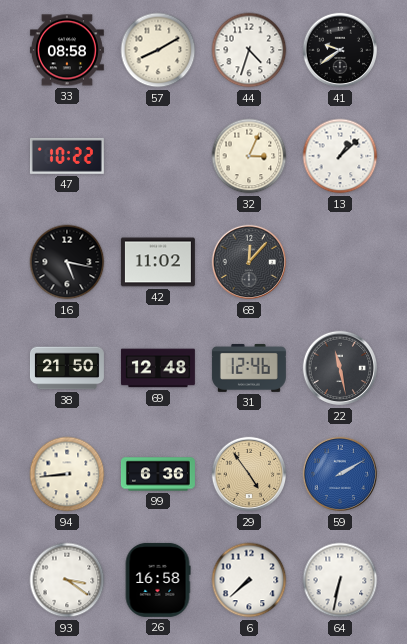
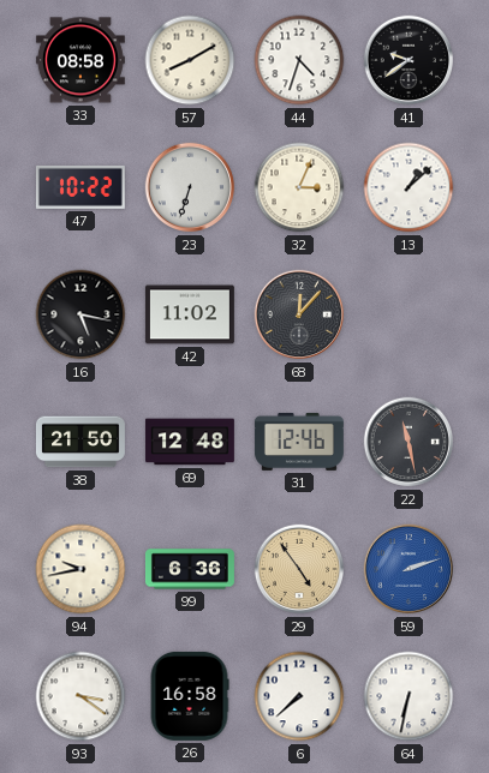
23: none -> 6:33 (190, 187)
94: 8:44 -> 9:43 (80, 569)
59: 2:10 -> 2:12 (409, 569)
